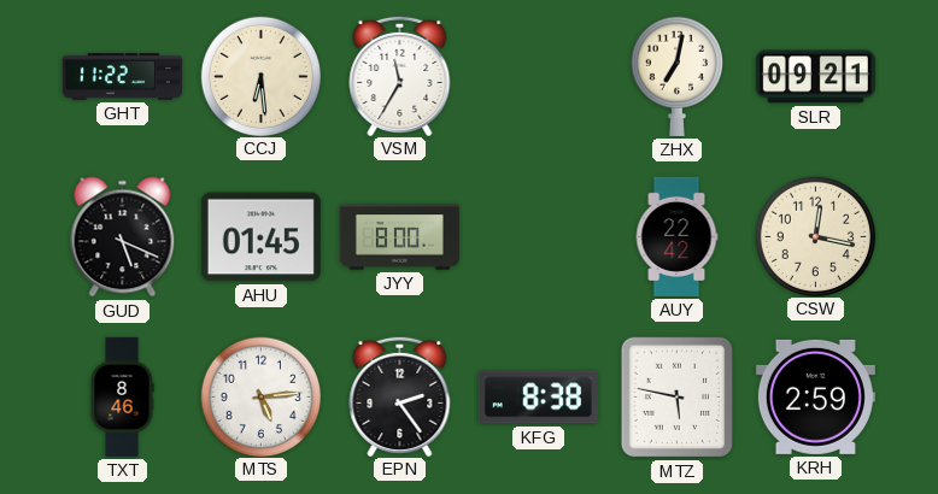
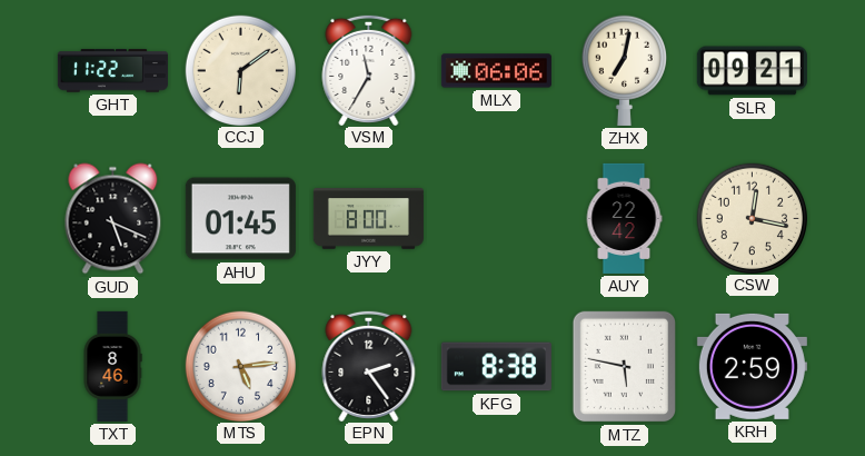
CCJ: 6:29 -> 6:09 (240, 70)
MLX: none -> 06:06 (496, 71)
